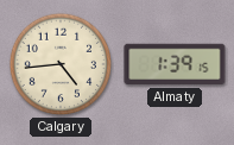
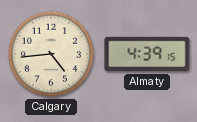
Almaty: 1:39 -> 4:39 (147, 54)
